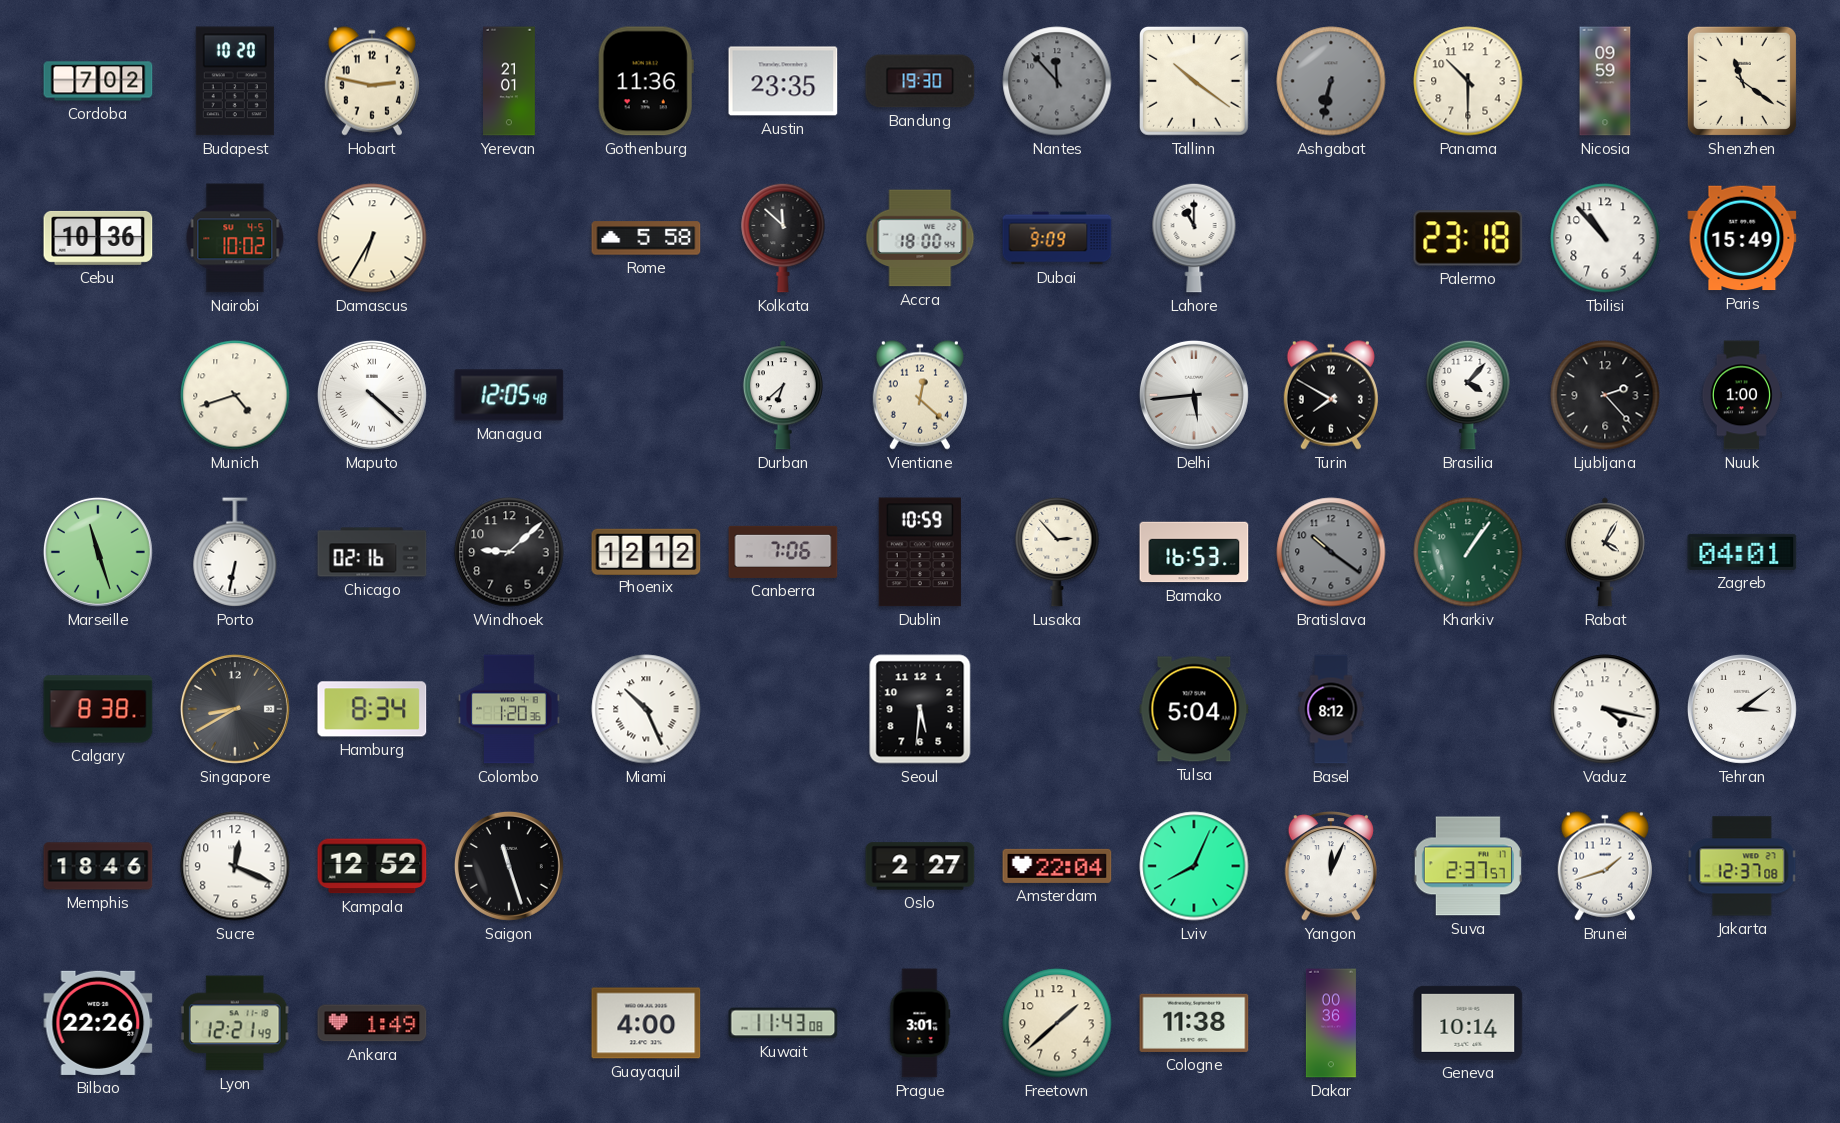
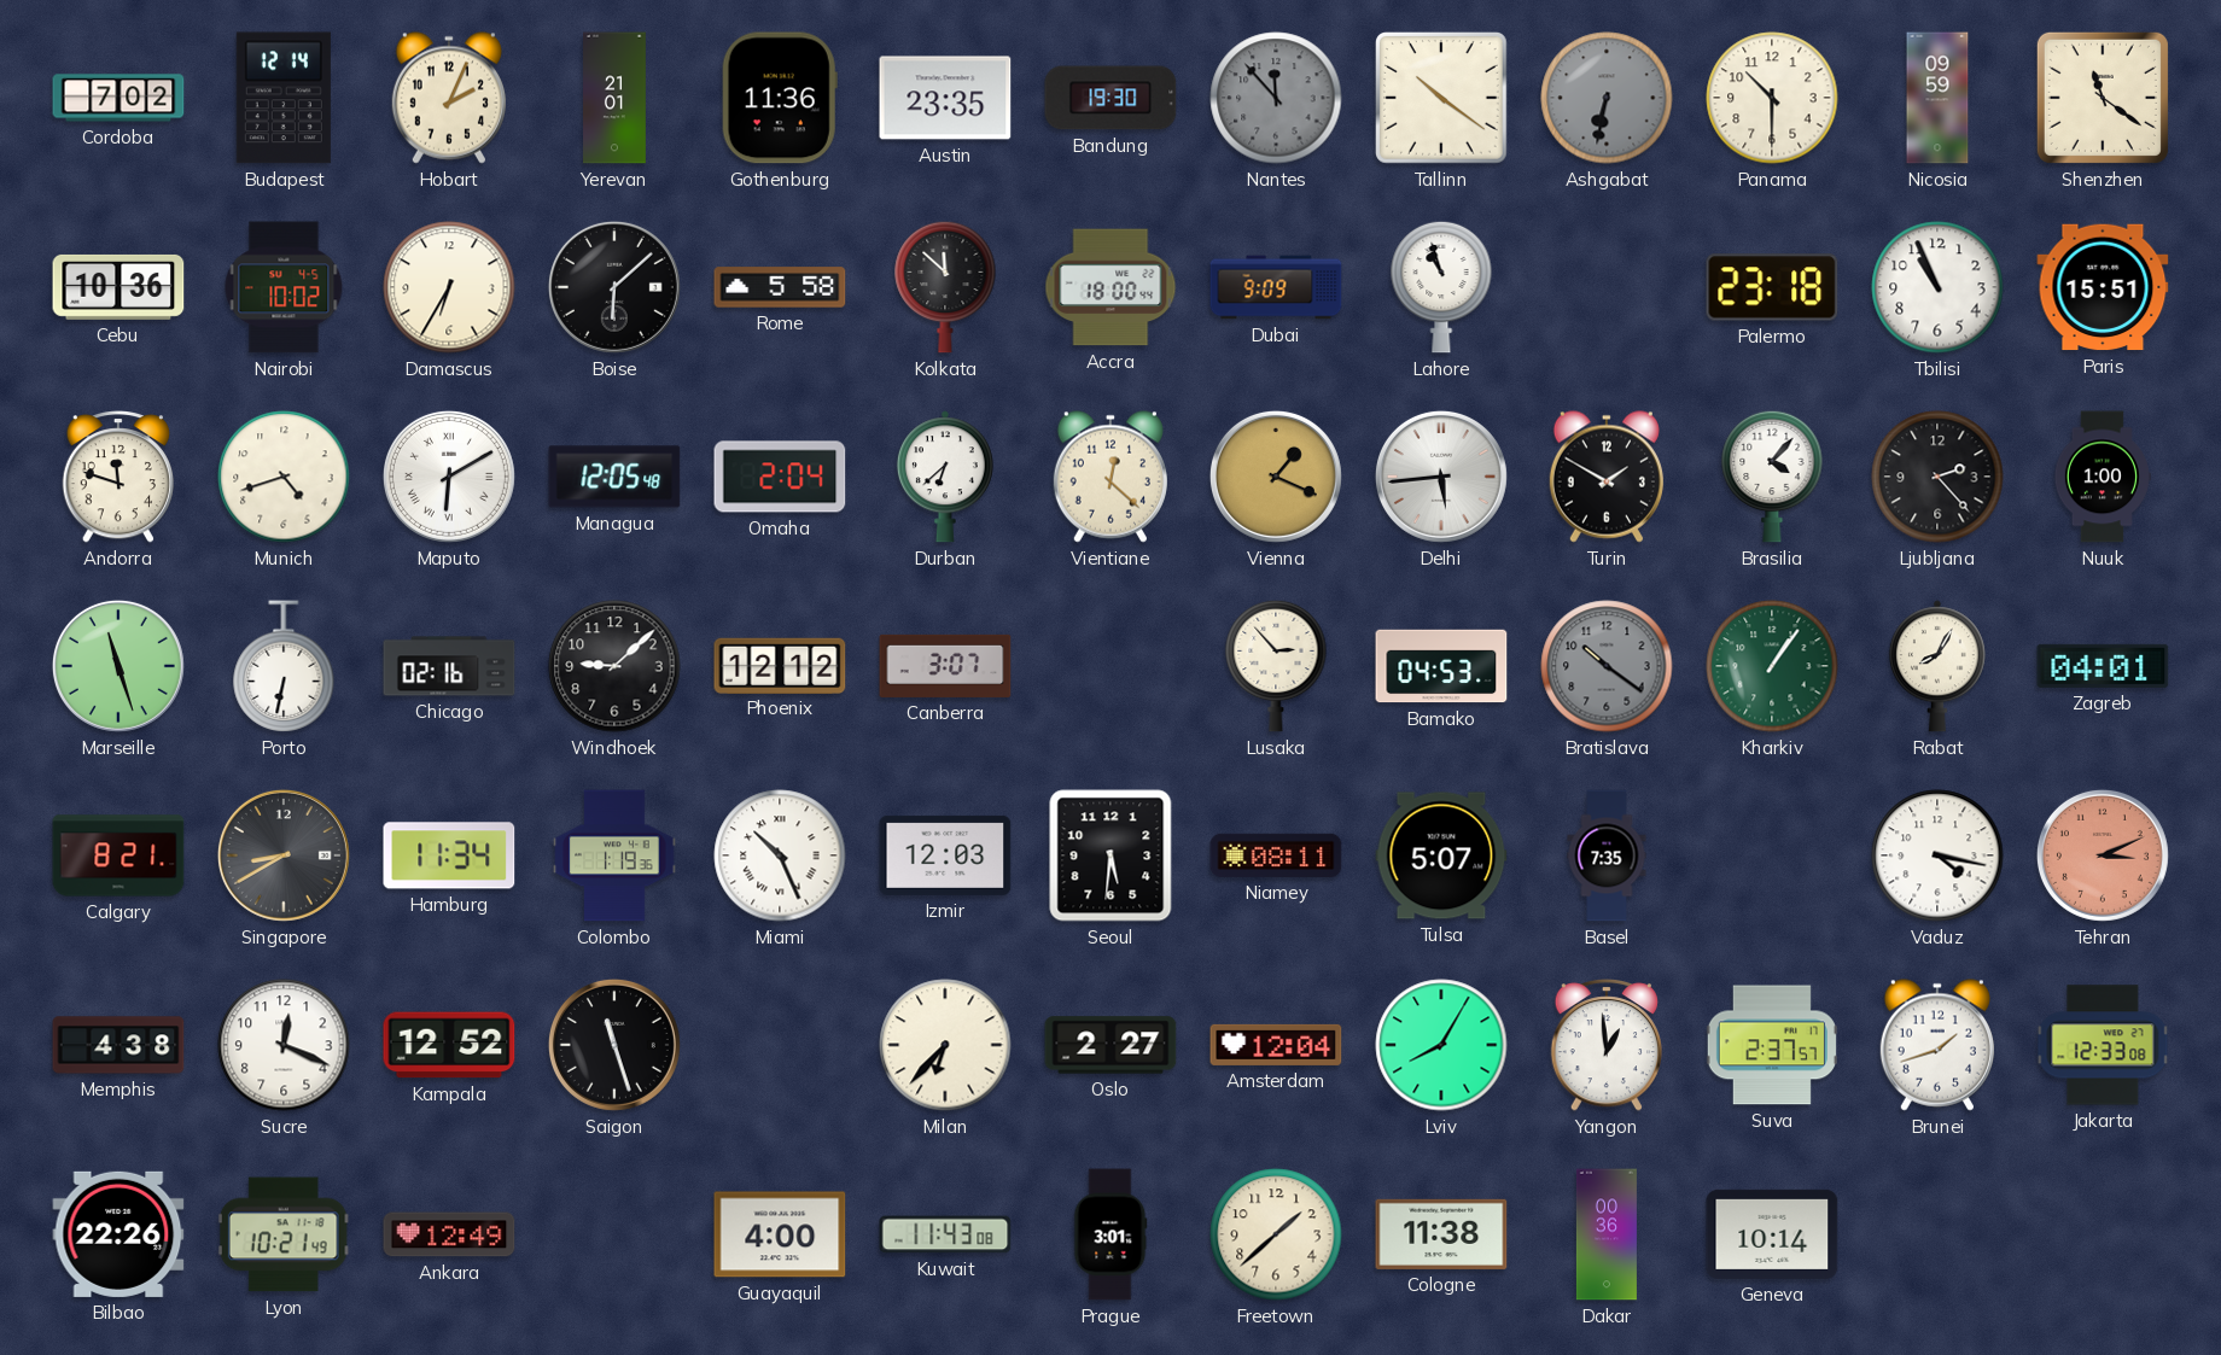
Budapest: 10:20 -> 12:14 (284, 98)
Hobart: 2:47 -> 2:04 (449, 98)
Boise: none -> 6:08 (614, 287)
Lahore: 11:00 -> 10:57 (1441, 287)
Tbilisi: 10:53 -> 10:56 (1937, 287)
Paris: 15:49 -> 15:51 (2103, 287)
Andorra: none -> 11:48 (117, 478)
Maputo: 4:22 -> 6:10 (449, 477)
Omaha: none -> 2:04 (780, 477)
Vienna: none -> 1:19 (1276, 477)
Turin: 7:50 -> 1:50 (1607, 477)
Canberra: 7:06 -> 3:07 (945, 666)
Dublin: 10:59 -> none (920, 552)
Bamako: 16:53 -> 04:53 (1441, 666)
Rabat: 4:05 -> 8:05 (1937, 666)
Calgary: 8:38 -> 8:21 (118, 855)
Hamburg: 8:34 -> 11:34 (449, 855)
Colombo: 1:20 -> 1:19 (614, 855)
Izmir: none -> 12:03 (945, 855)
Niamey: none -> 08:11 (1276, 855)
Tulsa: 5:04 -> 5:07 (1441, 855)
Basel: 8:12 -> 7:35 (1607, 855)
Tehran: 3:09 -> 3:11 (2103, 855)
Tehran dial: white -> salmon (2103, 855)
Memphis: 18:46 -> 4:38 (118, 1045)
Milan: none -> 6:37 (945, 1045)
Amsterdam: 22:04 -> 12:04 (1276, 1045)
Lviv: 8:04 -> 8:05 (1441, 1045)
Yangon: 12:04 -> 12:59 (1605, 1046)
Jakarta: 12:37 -> 12:33 (2103, 1045)
Lyon: 12:21 -> 10:21 (284, 1234)
Ankara: 1:49 -> 12:49 (449, 1234)
